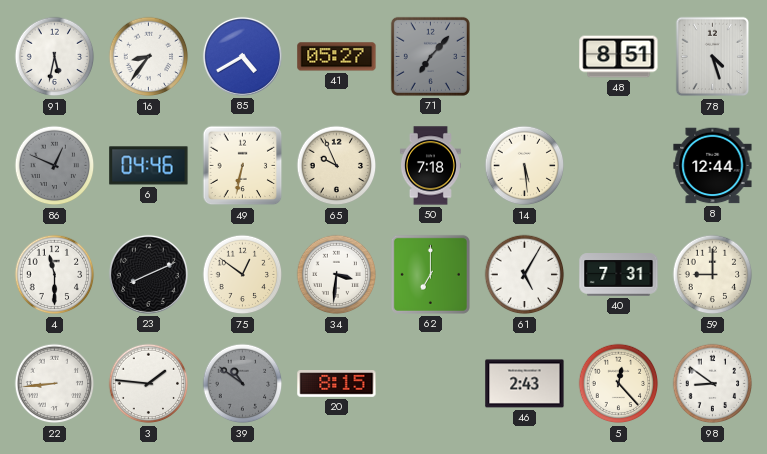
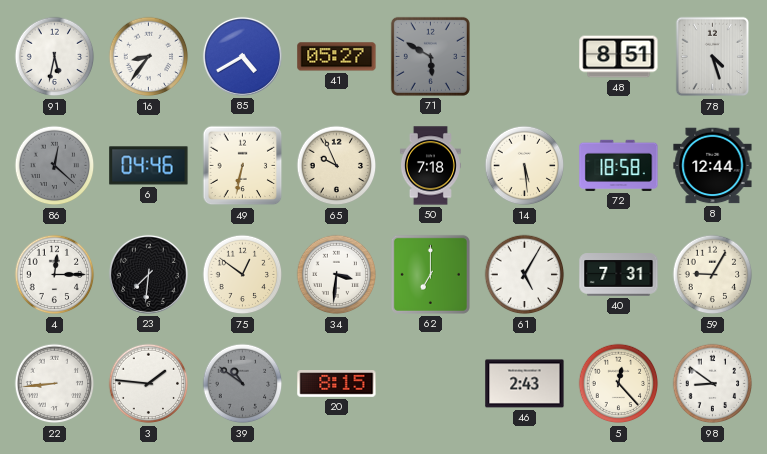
71: 7:07 -> 5:50 (430, 56)
86: 12:49 -> 12:22 (55, 166)
72: none -> 18:58 (619, 165)
4: 11:30 -> 12:15 (55, 275)
23: 8:11 -> 7:31 (148, 274)
59: 9:00 -> 9:05 (713, 275)
